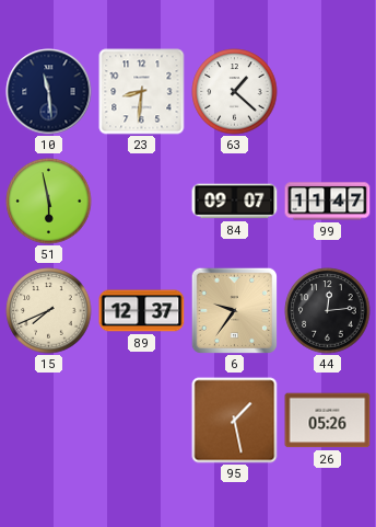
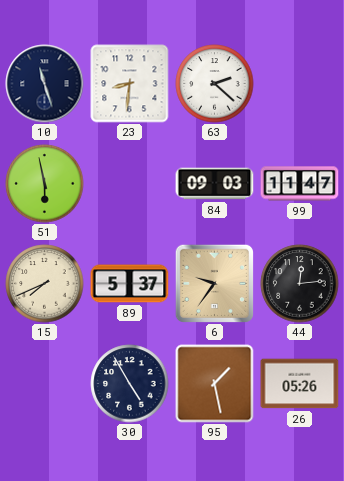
10: 11:29 -> 11:27 (45, 84)
63: 1:22 -> 2:22 (215, 84)
84: 09:07 -> 09:03 (215, 184)
89: 12:37 -> 5:37 (130, 284)
30: none -> 4:55 (130, 384)
